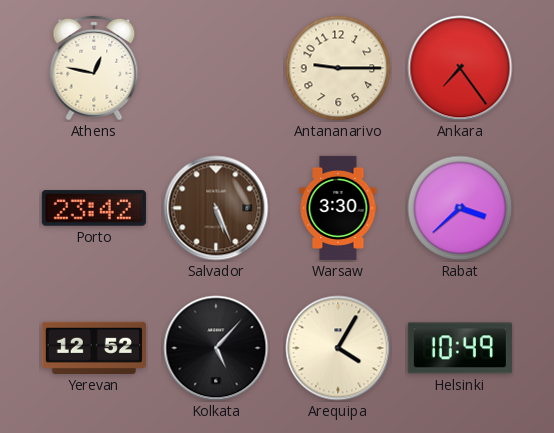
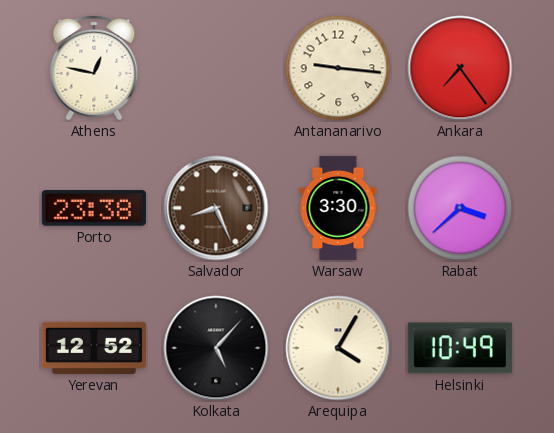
Antananarivo: 9:15 -> 9:16 (338, 68)
Porto: 23:42 -> 23:38 (94, 208)
Salvador: 5:26 -> 8:26 (216, 208)
